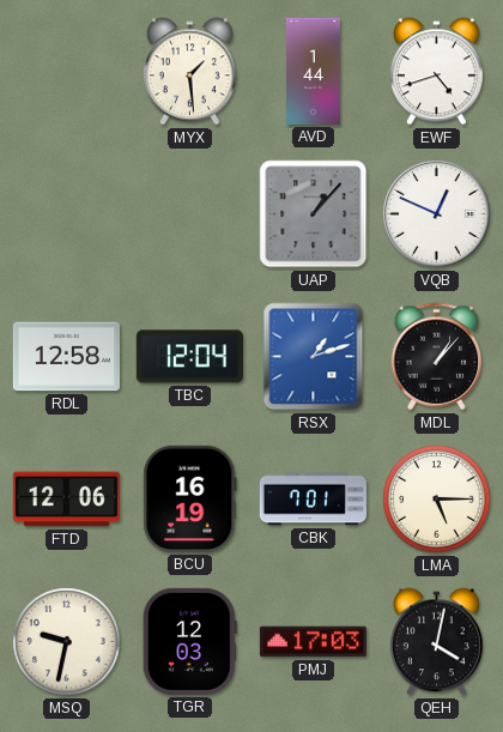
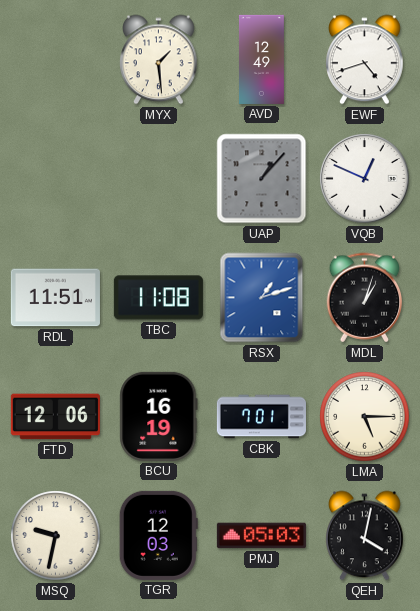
AVD: 1:44 -> 12:49 (261, 59)
RDL: 12:58 -> 11:51 (55, 298)
TBC: 12:04 -> 11:08 (158, 298)
MDL: 1:07 -> 1:03 (365, 298)
PMJ: 17:03 -> 05:03 (261, 536)
